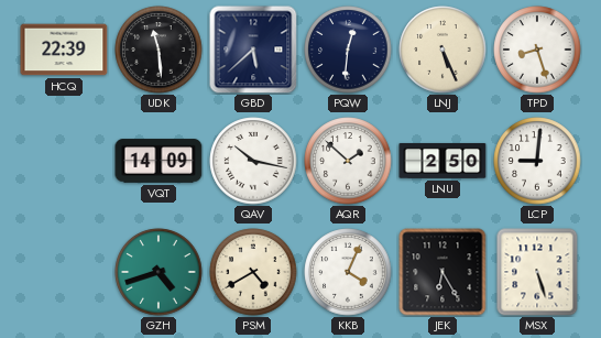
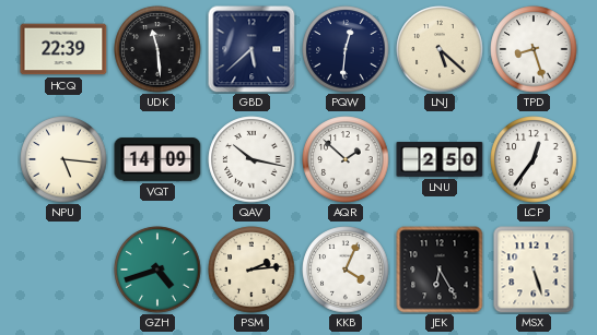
LNJ: 5:26 -> 5:22 (440, 49)
NPU: none -> 5:16 (63, 159)
LCP: 9:01 -> 12:36 (534, 159)
PSM: 4:40 -> 2:14 (251, 270)
